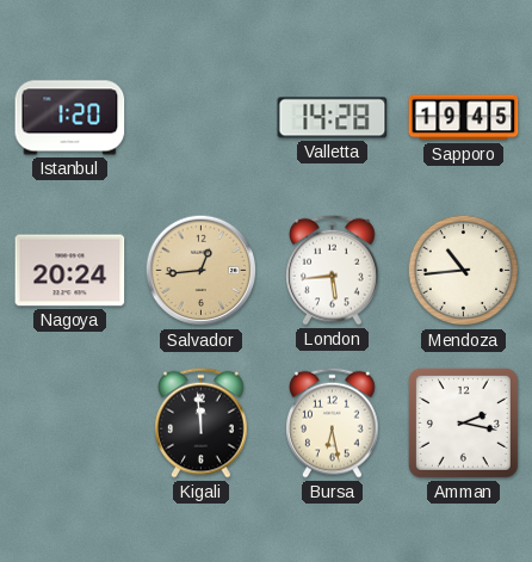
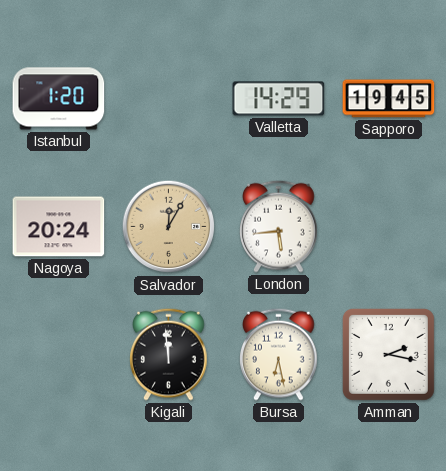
Valletta: 14:28 -> 14:29 (279, 99)
Salvador: 12:44 -> 12:05 (169, 227)
Mendoza: 10:44 -> none (464, 271)
